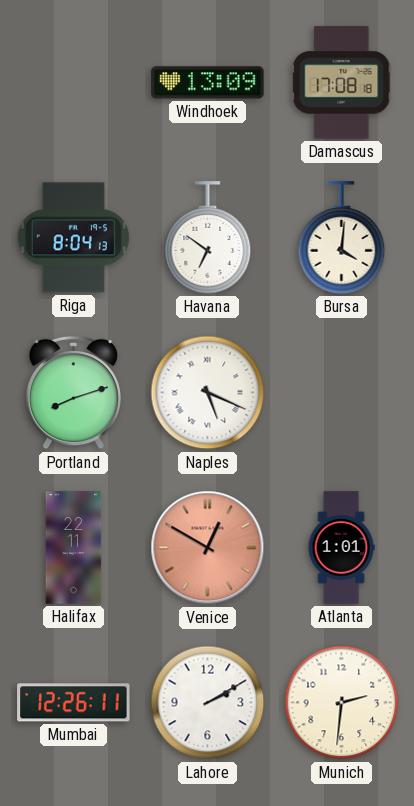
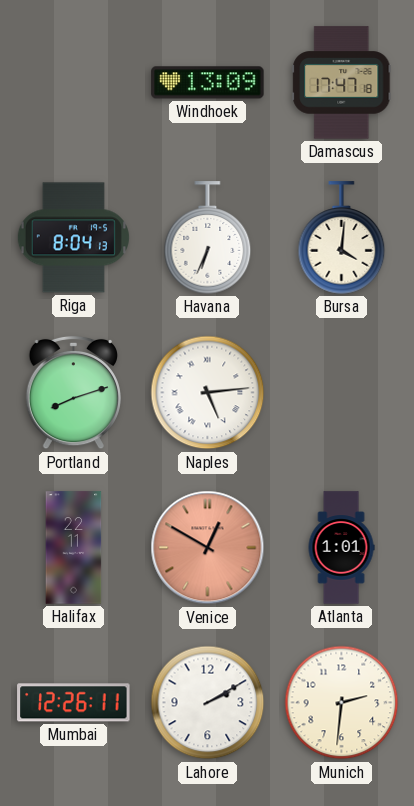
Damascus: 17:08 -> 17:47 (342, 83)
Havana: 6:51 -> 6:34 (208, 238)
Naples: 5:19 -> 5:14 (208, 393)
